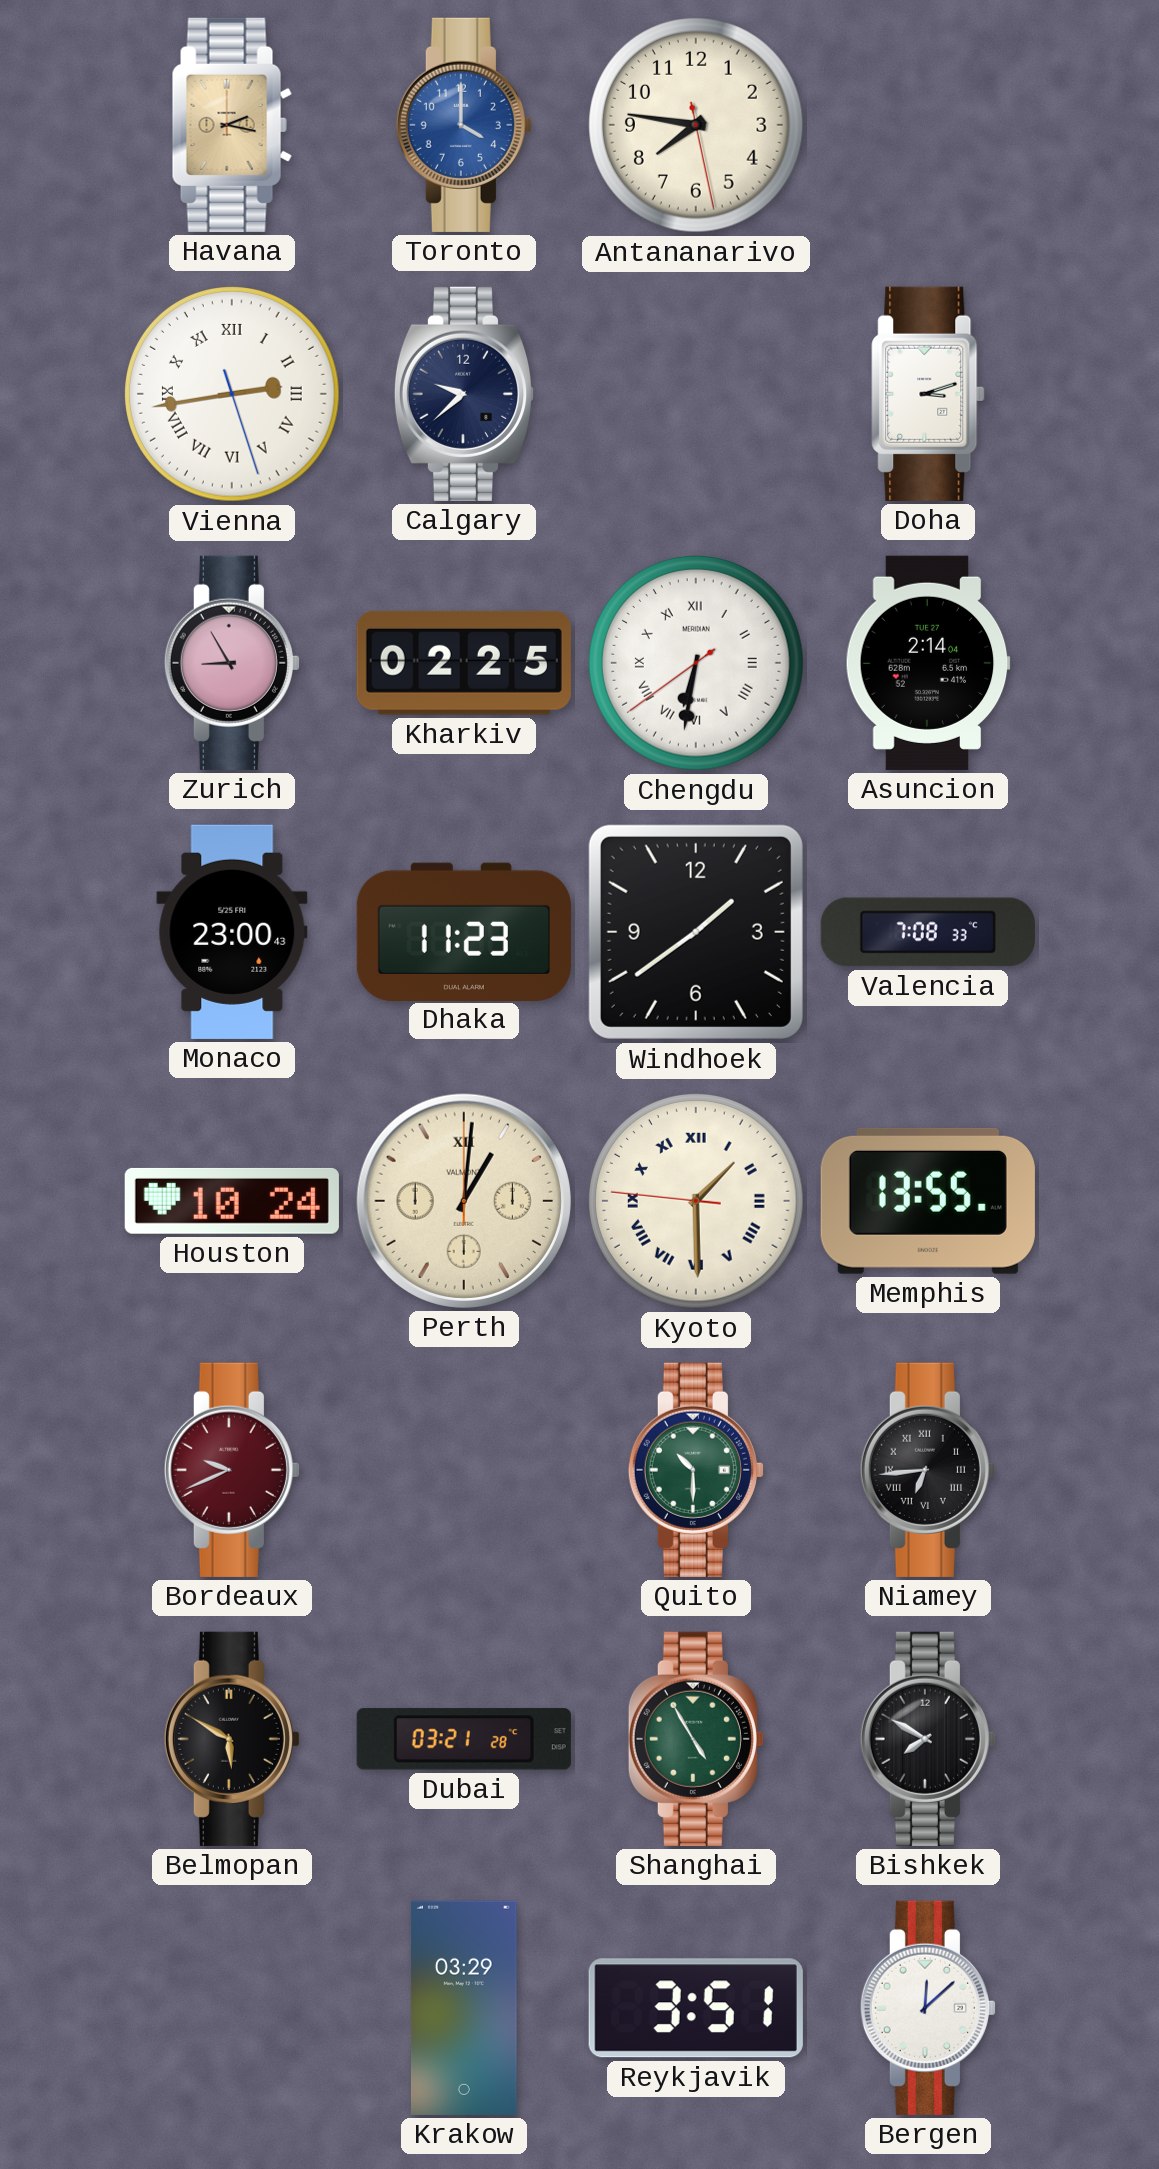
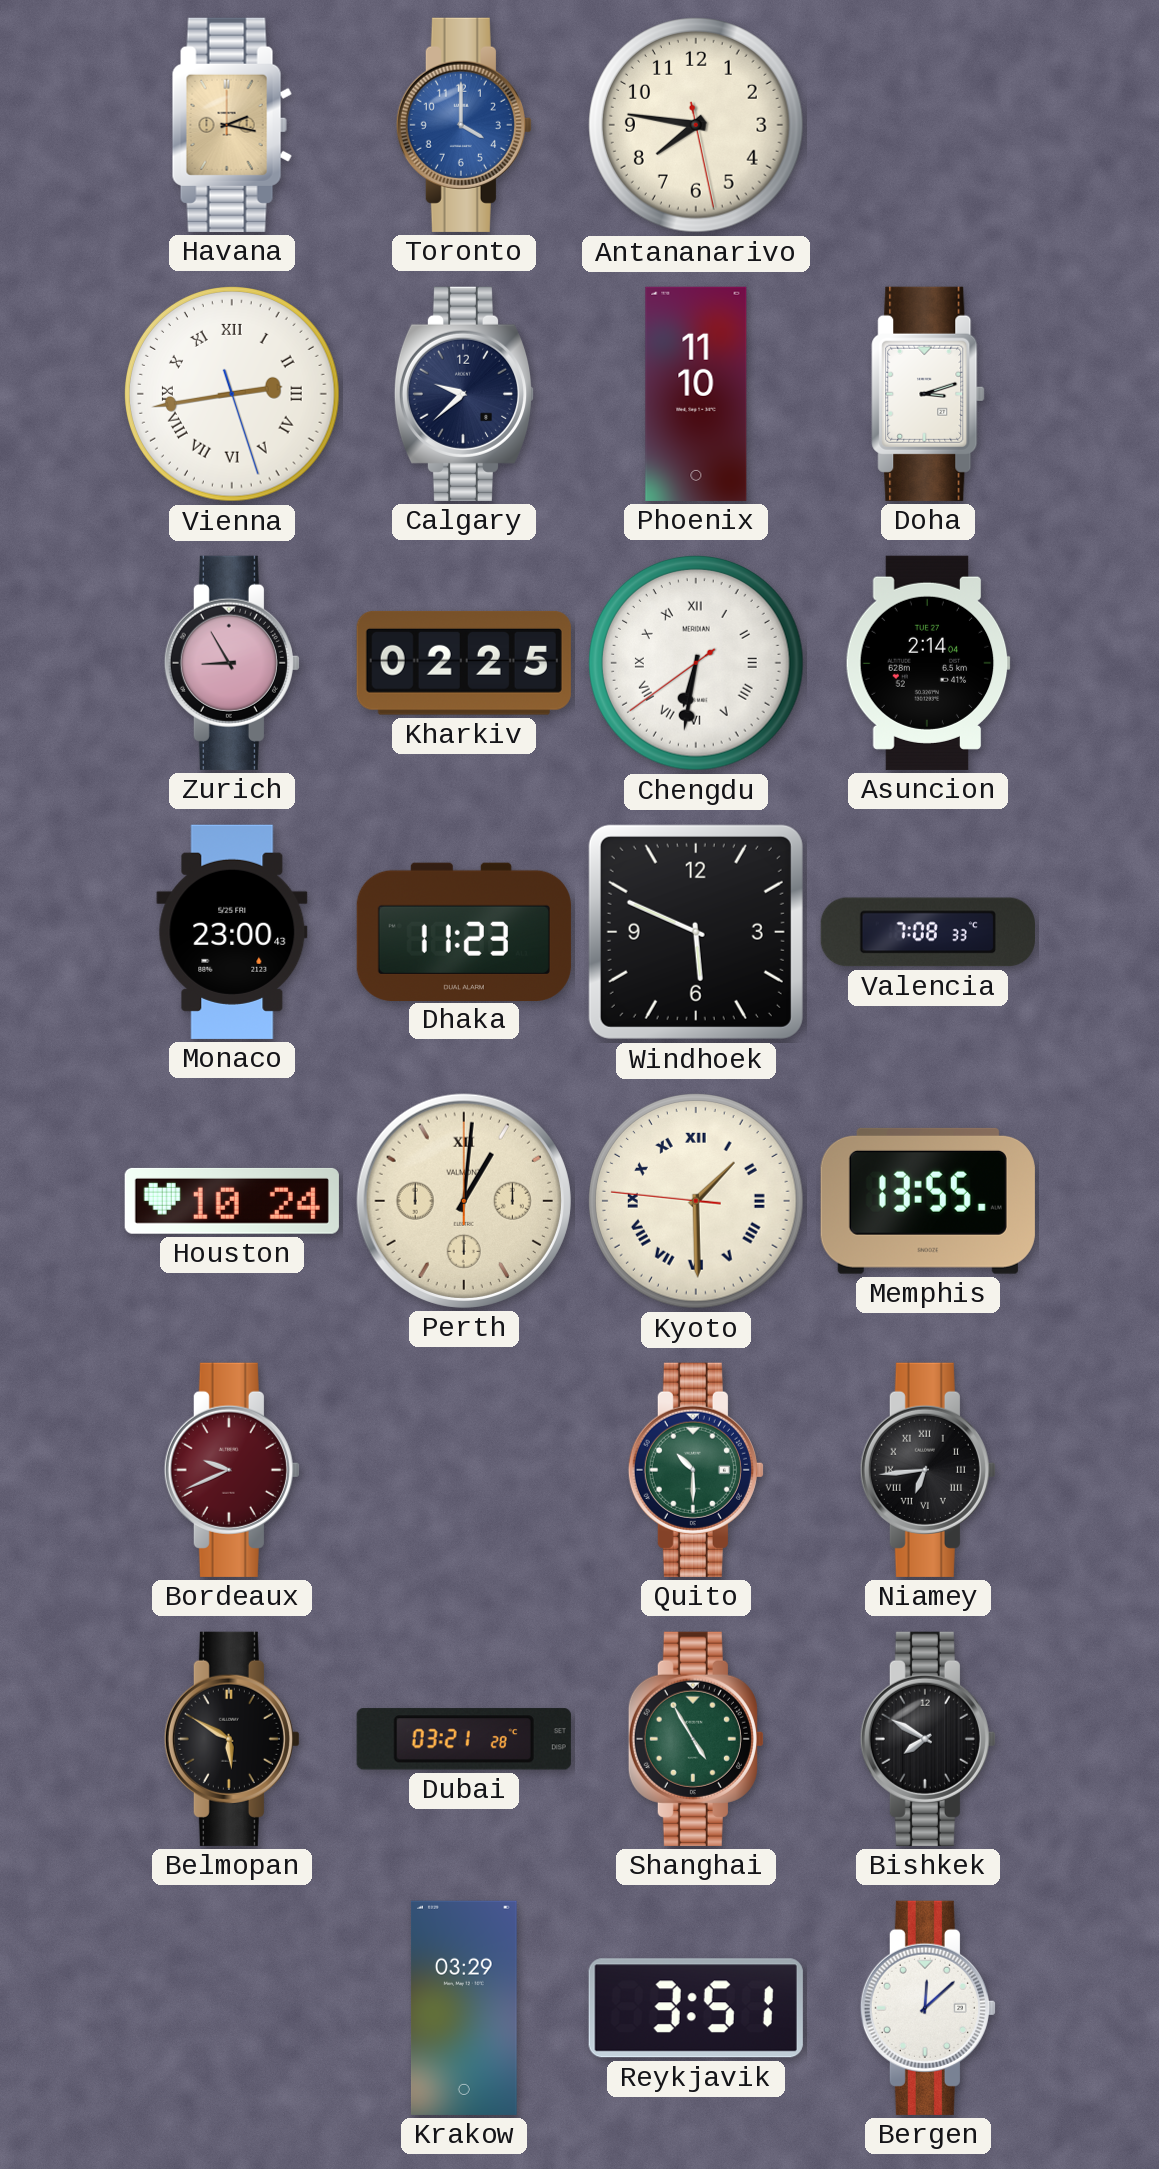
Phoenix: none -> 11:10 (696, 394)
Windhoek: 1:39 -> 5:49 (696, 932)
